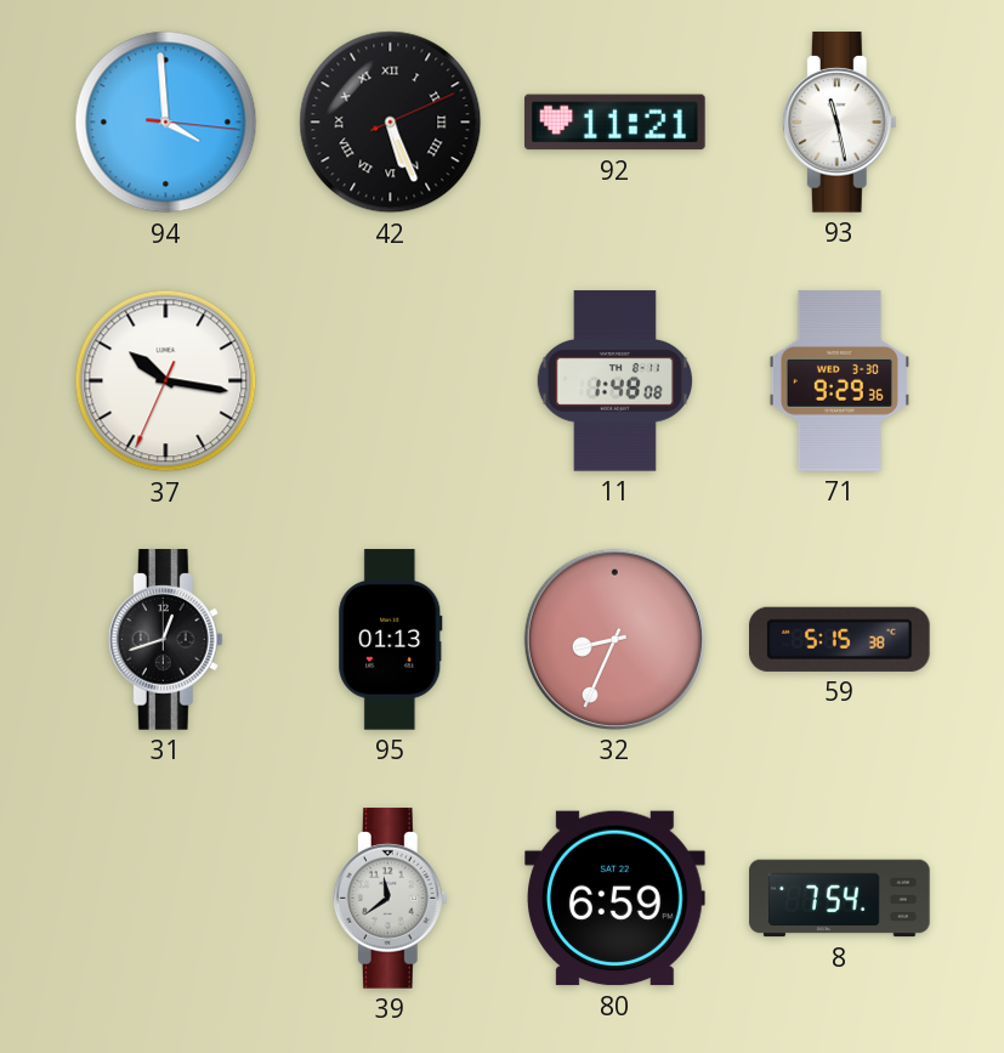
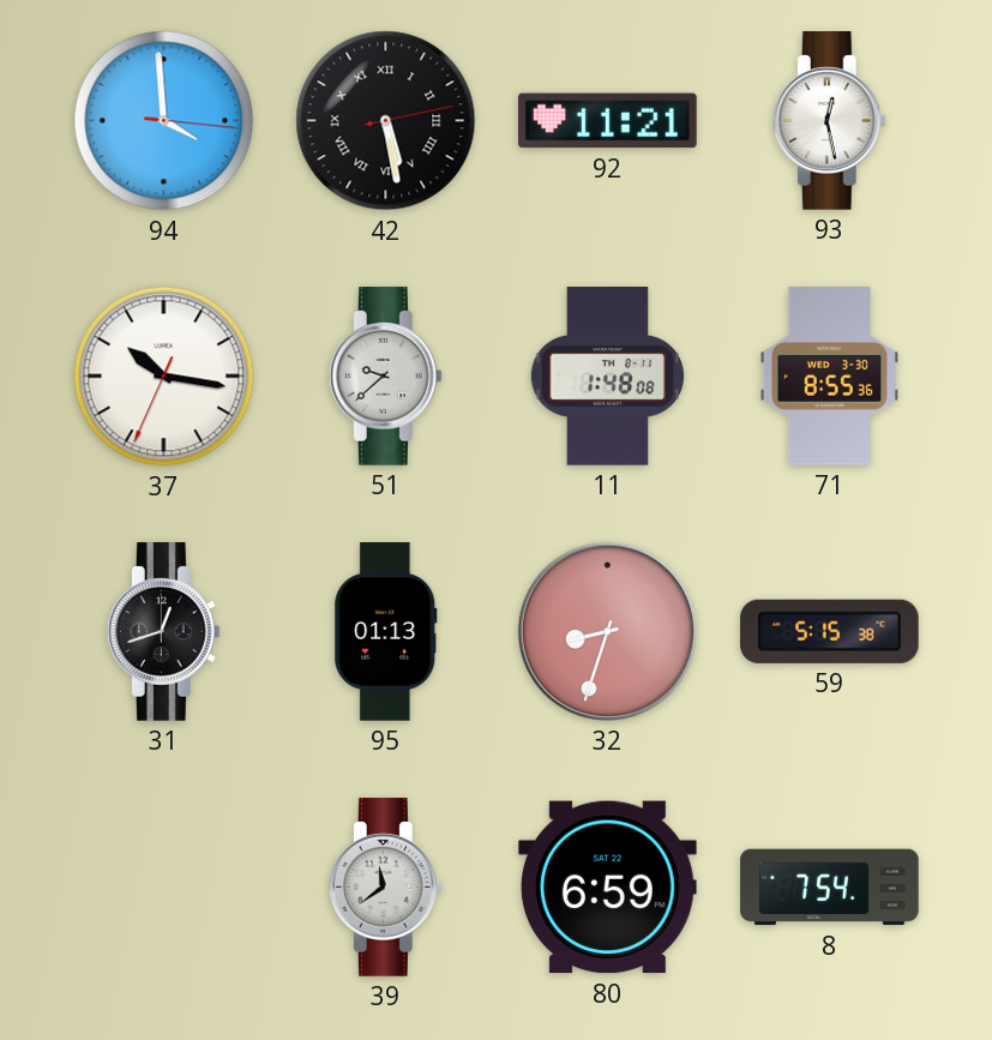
42: 5:26 -> 5:28 (386, 121)
93: 11:28 -> 12:28 (829, 121)
51: none -> 9:38 (385, 377)
71: 9:29 -> 8:55 (829, 377)
32: 8:34 -> 8:33 (607, 631)
